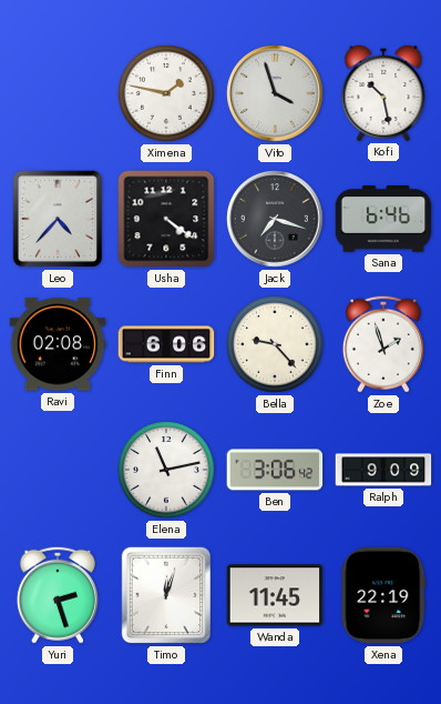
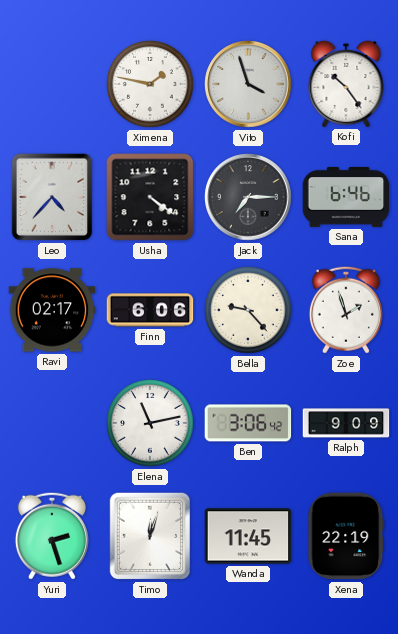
Kofi: 10:28 -> 10:24 (346, 83)
Jack: 7:18 -> 7:15 (248, 197)
Ravi: 02:08 -> 02:17 (52, 310)
